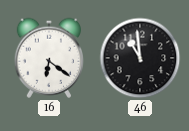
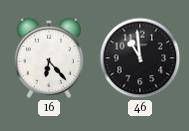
16: 6:21 -> 6:23 (48, 58)
